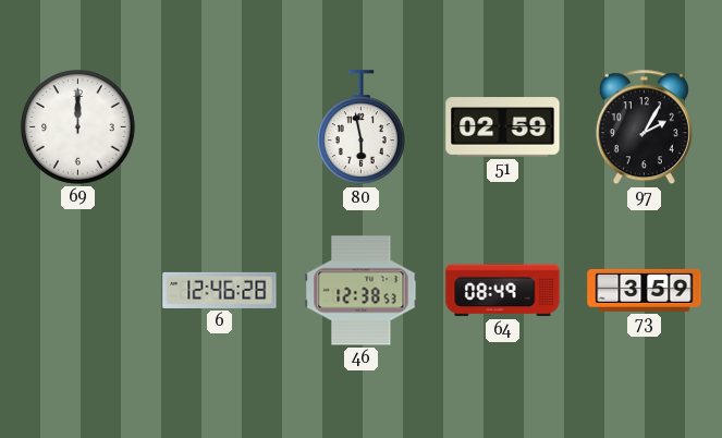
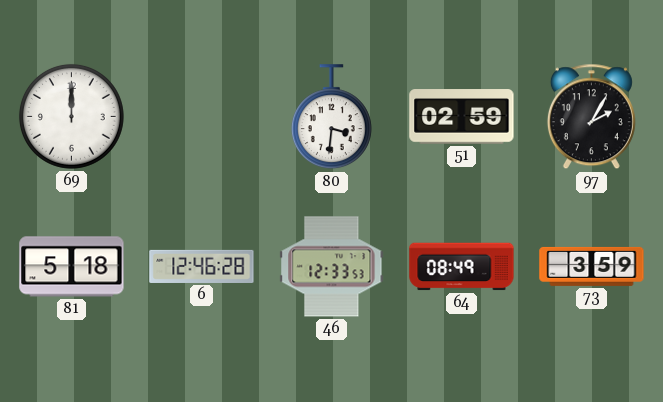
80: 5:58 -> 3:31 (331, 117)
81: none -> 5:18 (72, 267)
46: 12:38 -> 12:33 (332, 267)
